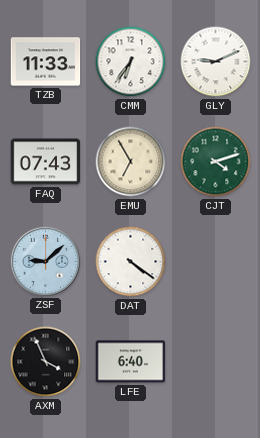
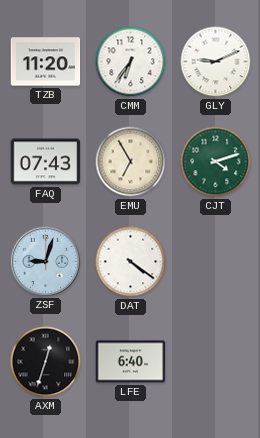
TZB: 11:33 -> 11:20 (46, 62)
ZSF: 9:08 -> 9:03 (45, 261)
AXM: 3:56 -> 12:33 (46, 362)
